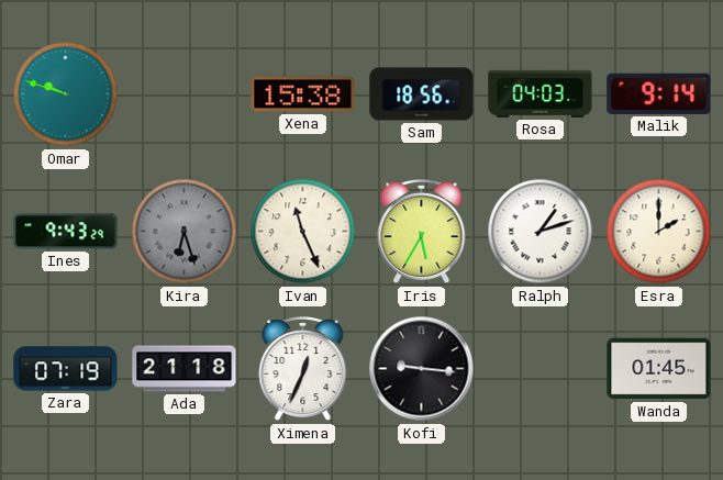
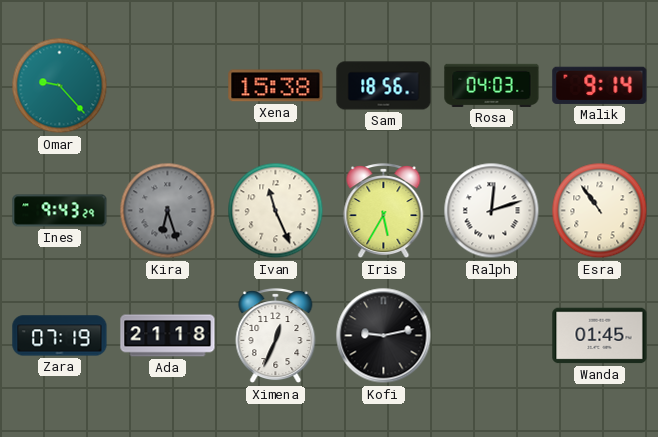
Omar: 9:48 -> 9:23 (60, 86)
Ralph: 1:12 -> 12:12 (492, 211)
Esra: 2:00 -> 10:54 (600, 211)
Kofi: 9:16 -> 9:13 (384, 336)
